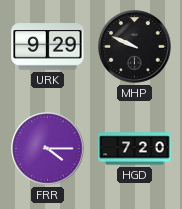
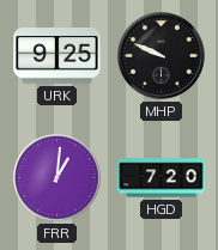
URK: 9:29 -> 9:25 (57, 56)
FRR: 4:15 -> 1:01 (57, 178)
